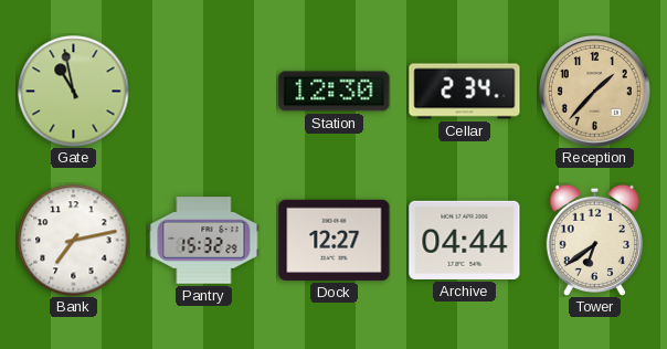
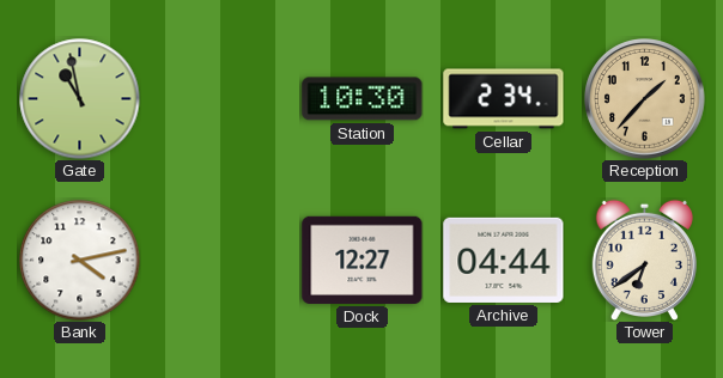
Station: 12:30 -> 10:30 (363, 99)
Bank: 7:13 -> 4:13 (80, 261)
Pantry: 15:32 -> none (204, 241)
